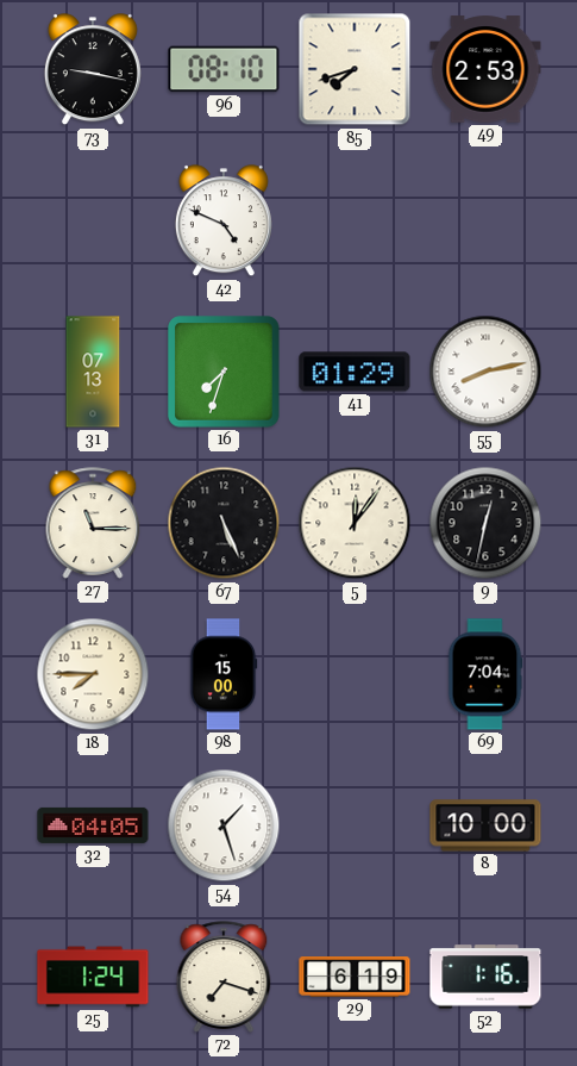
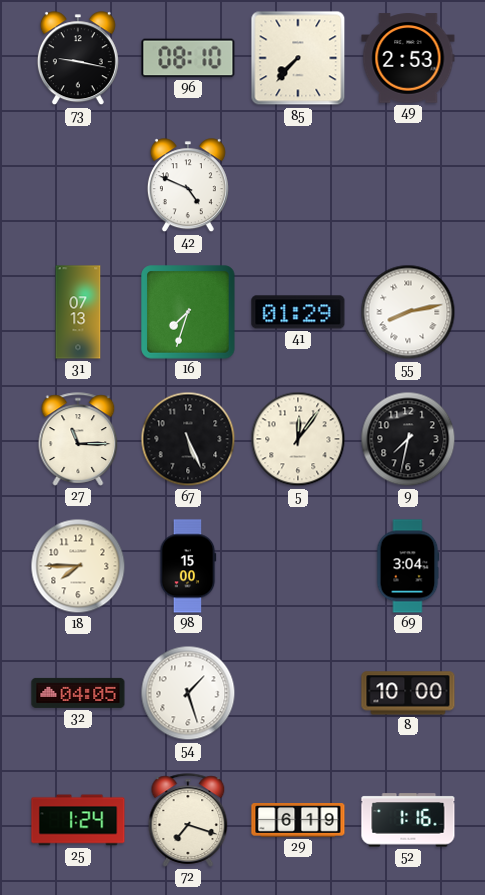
85: 7:42 -> 7:37 (298, 58)
9: 12:32 -> 7:32 (408, 439)
69: 7:04 -> 3:04 (408, 566)
